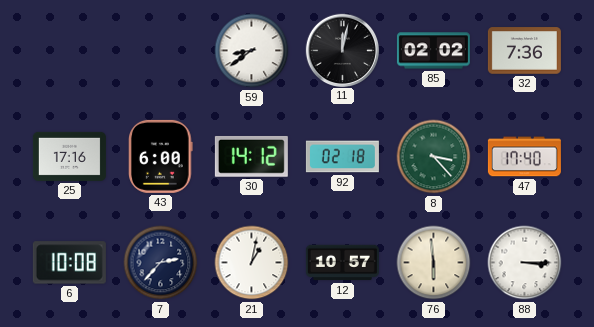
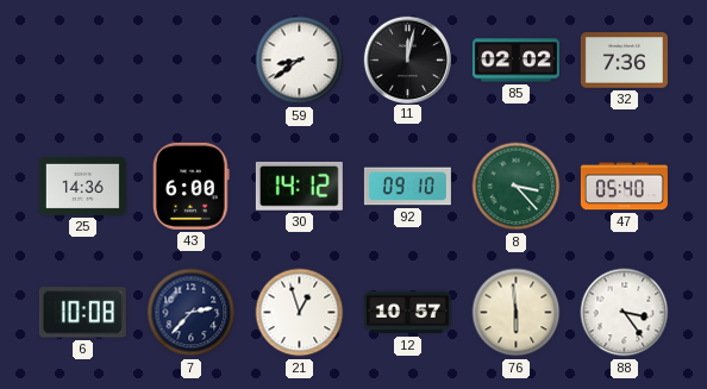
25: 17:16 -> 14:36 (82, 186)
92: 02:18 -> 09:10 (407, 187)
47: 17:40 -> 05:40 (624, 187)
21: 1:02 -> 12:57 (300, 313)
88: 3:15 -> 3:24 (625, 313)
